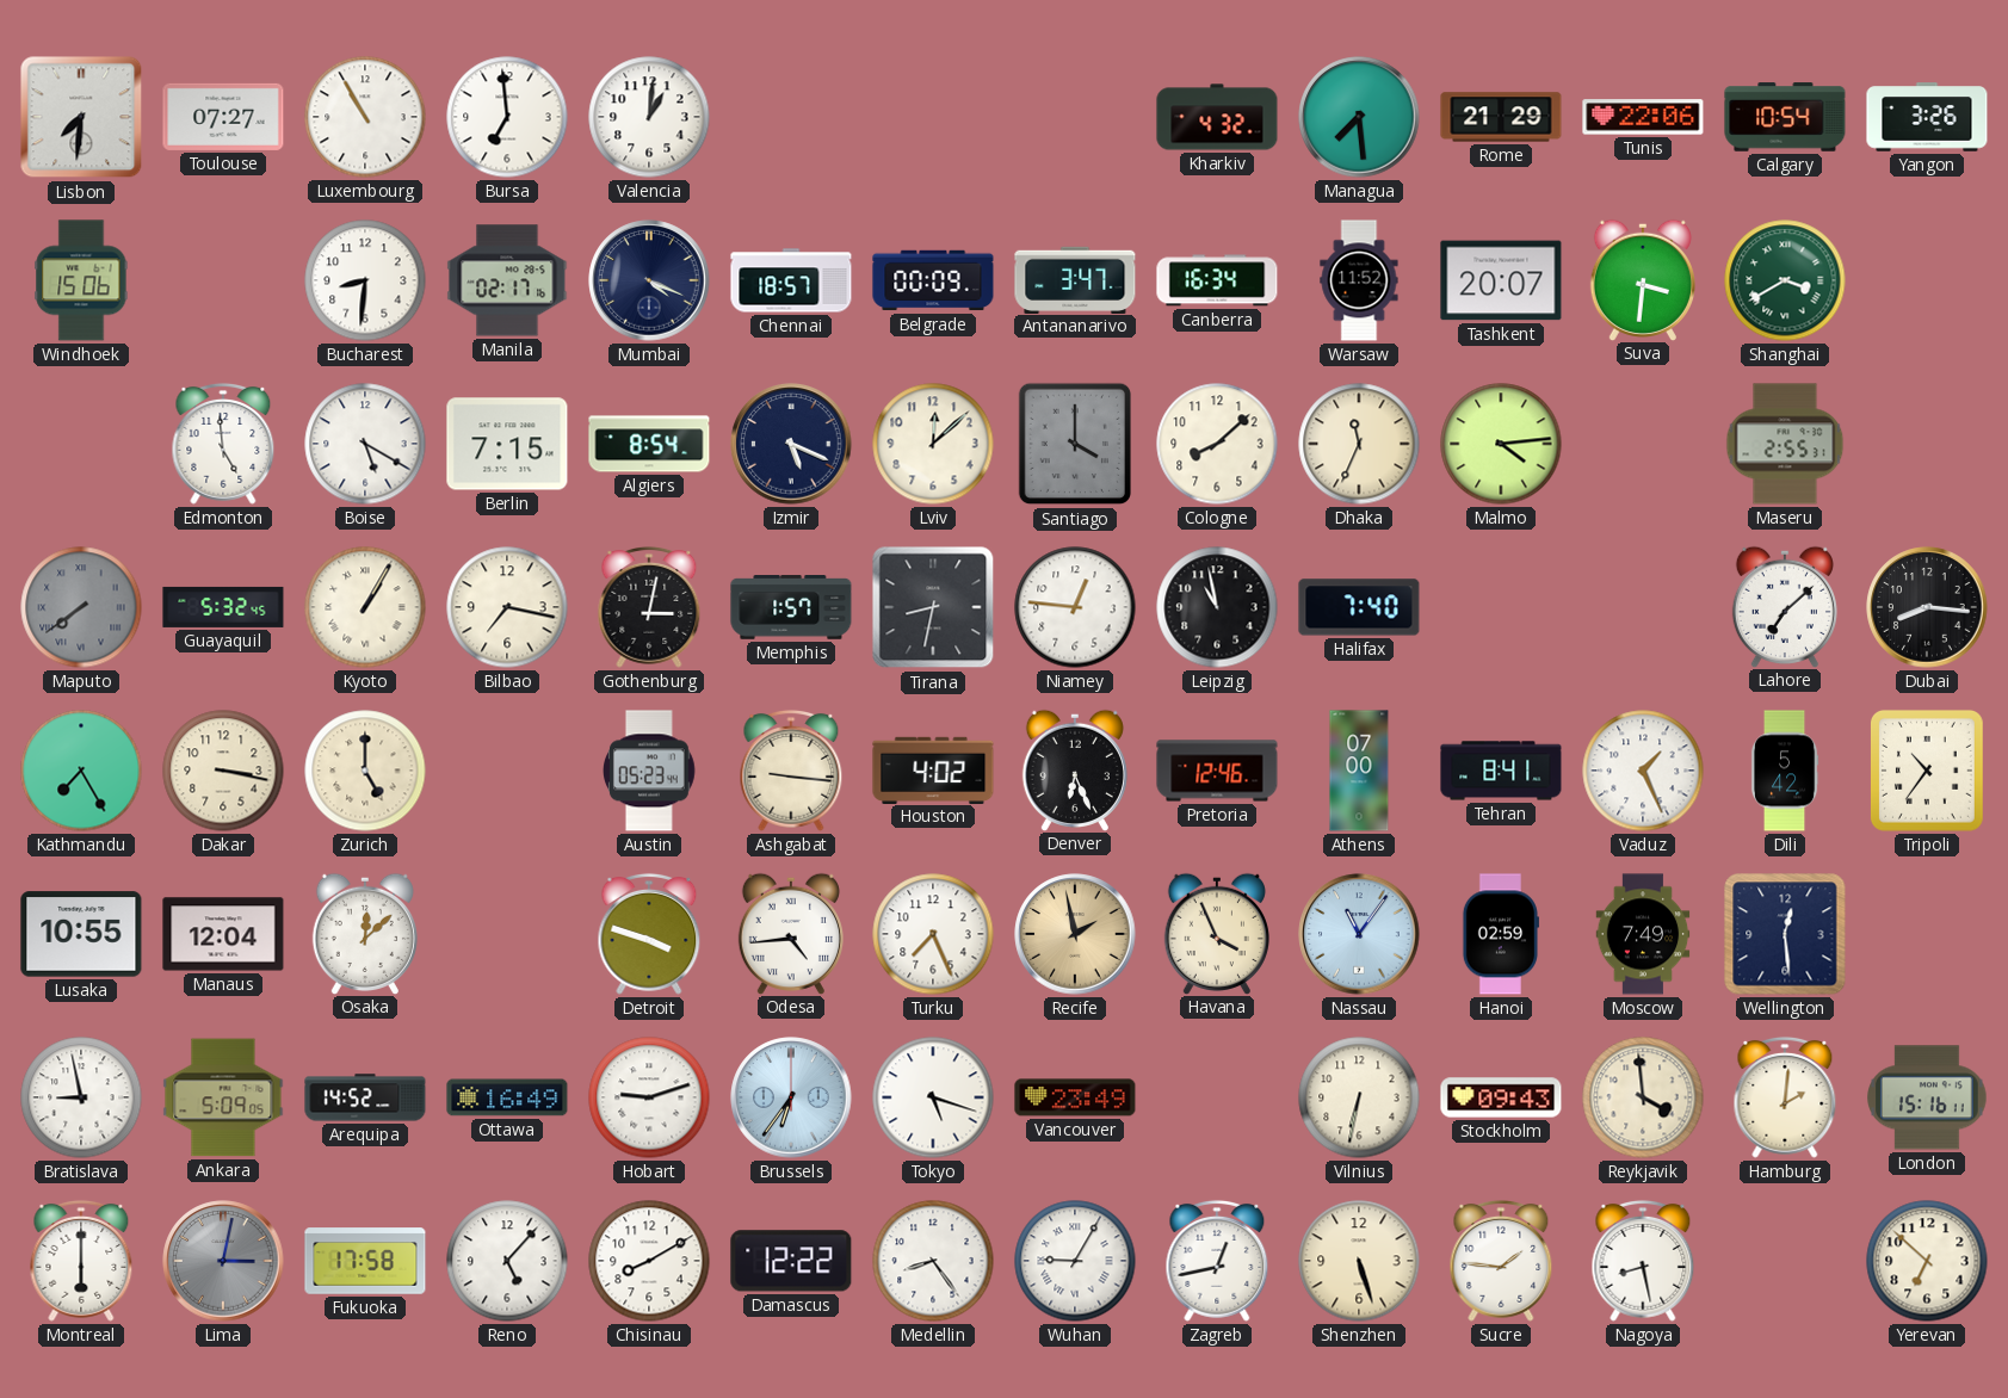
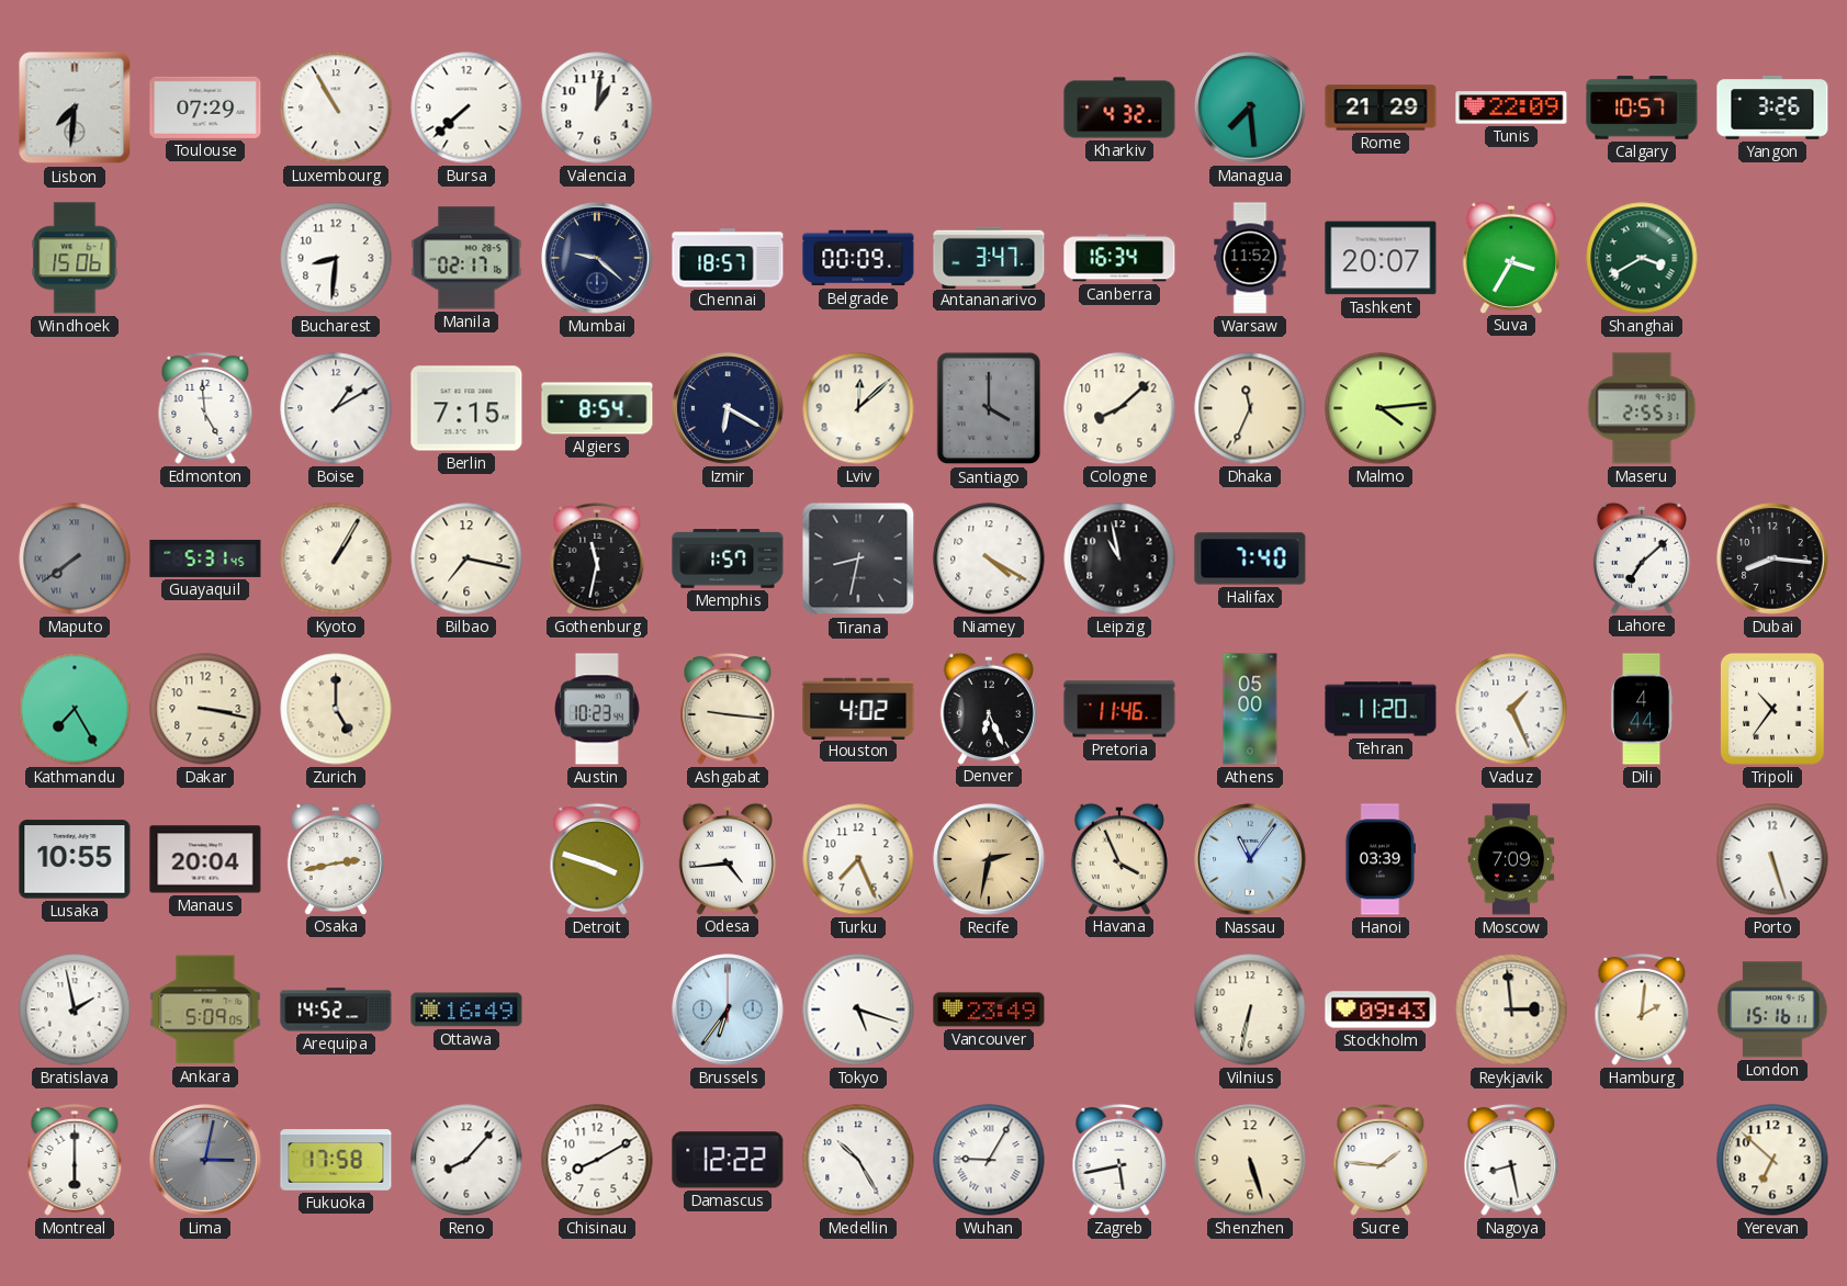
Toulouse: 07:27 -> 07:29 (205, 108)
Bursa: 6:59 -> 7:38 (466, 108)
Tunis: 22:06 -> 22:09 (1511, 108)
Calgary: 10:54 -> 10:57 (1642, 108)
Mumbai: 4:19 -> 9:22 (597, 258)
Suva: 3:31 -> 3:35 (1511, 257)
Boise: 5:20 -> 1:10 (336, 408)
Izmir: 5:19 -> 6:20 (728, 408)
Guayaquil: 5:32 -> 5:31 (205, 559)
Gothenburg: 3:02 -> 11:32 (597, 559)
Niamey: 12:46 -> 4:20 (989, 559)
Austin: 05:23 -> 10:23 (598, 709)
Pretoria: 12:46 -> 11:46 (1119, 709)
Athens: 07:00 -> 05:00 (1250, 709)
Tehran: 8:41 -> 11:20 (1381, 709)
Dili: 5:42 -> 4:44 (1642, 709)
Manaus: 12:04 -> 20:04 (205, 859)
Osaka: 12:08 -> 2:43 (336, 858)
Recife: 1:58 -> 2:32 (989, 859)
Hanoi: 02:59 -> 03:39 (1379, 859)
Moscow: 7:49 -> 7:09 (1511, 859)
Wellington: 12:29 -> none (1785, 934)
Porto: none -> 5:27 (1772, 859)
Bratislava: 8:58 -> 1:58 (75, 1009)
Hobart: 9:12 -> none (649, 1097)
Reykjavik: 3:59 -> 2:59 (1511, 1009)
Reno: 5:07 -> 8:07 (466, 1160)
Medellin: 8:24 -> 10:25 (858, 1160)
Zagreb: 12:43 -> 5:43 (1119, 1160)
